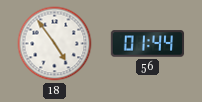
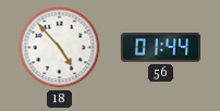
18: 4:54 -> 4:53 (60, 48)
